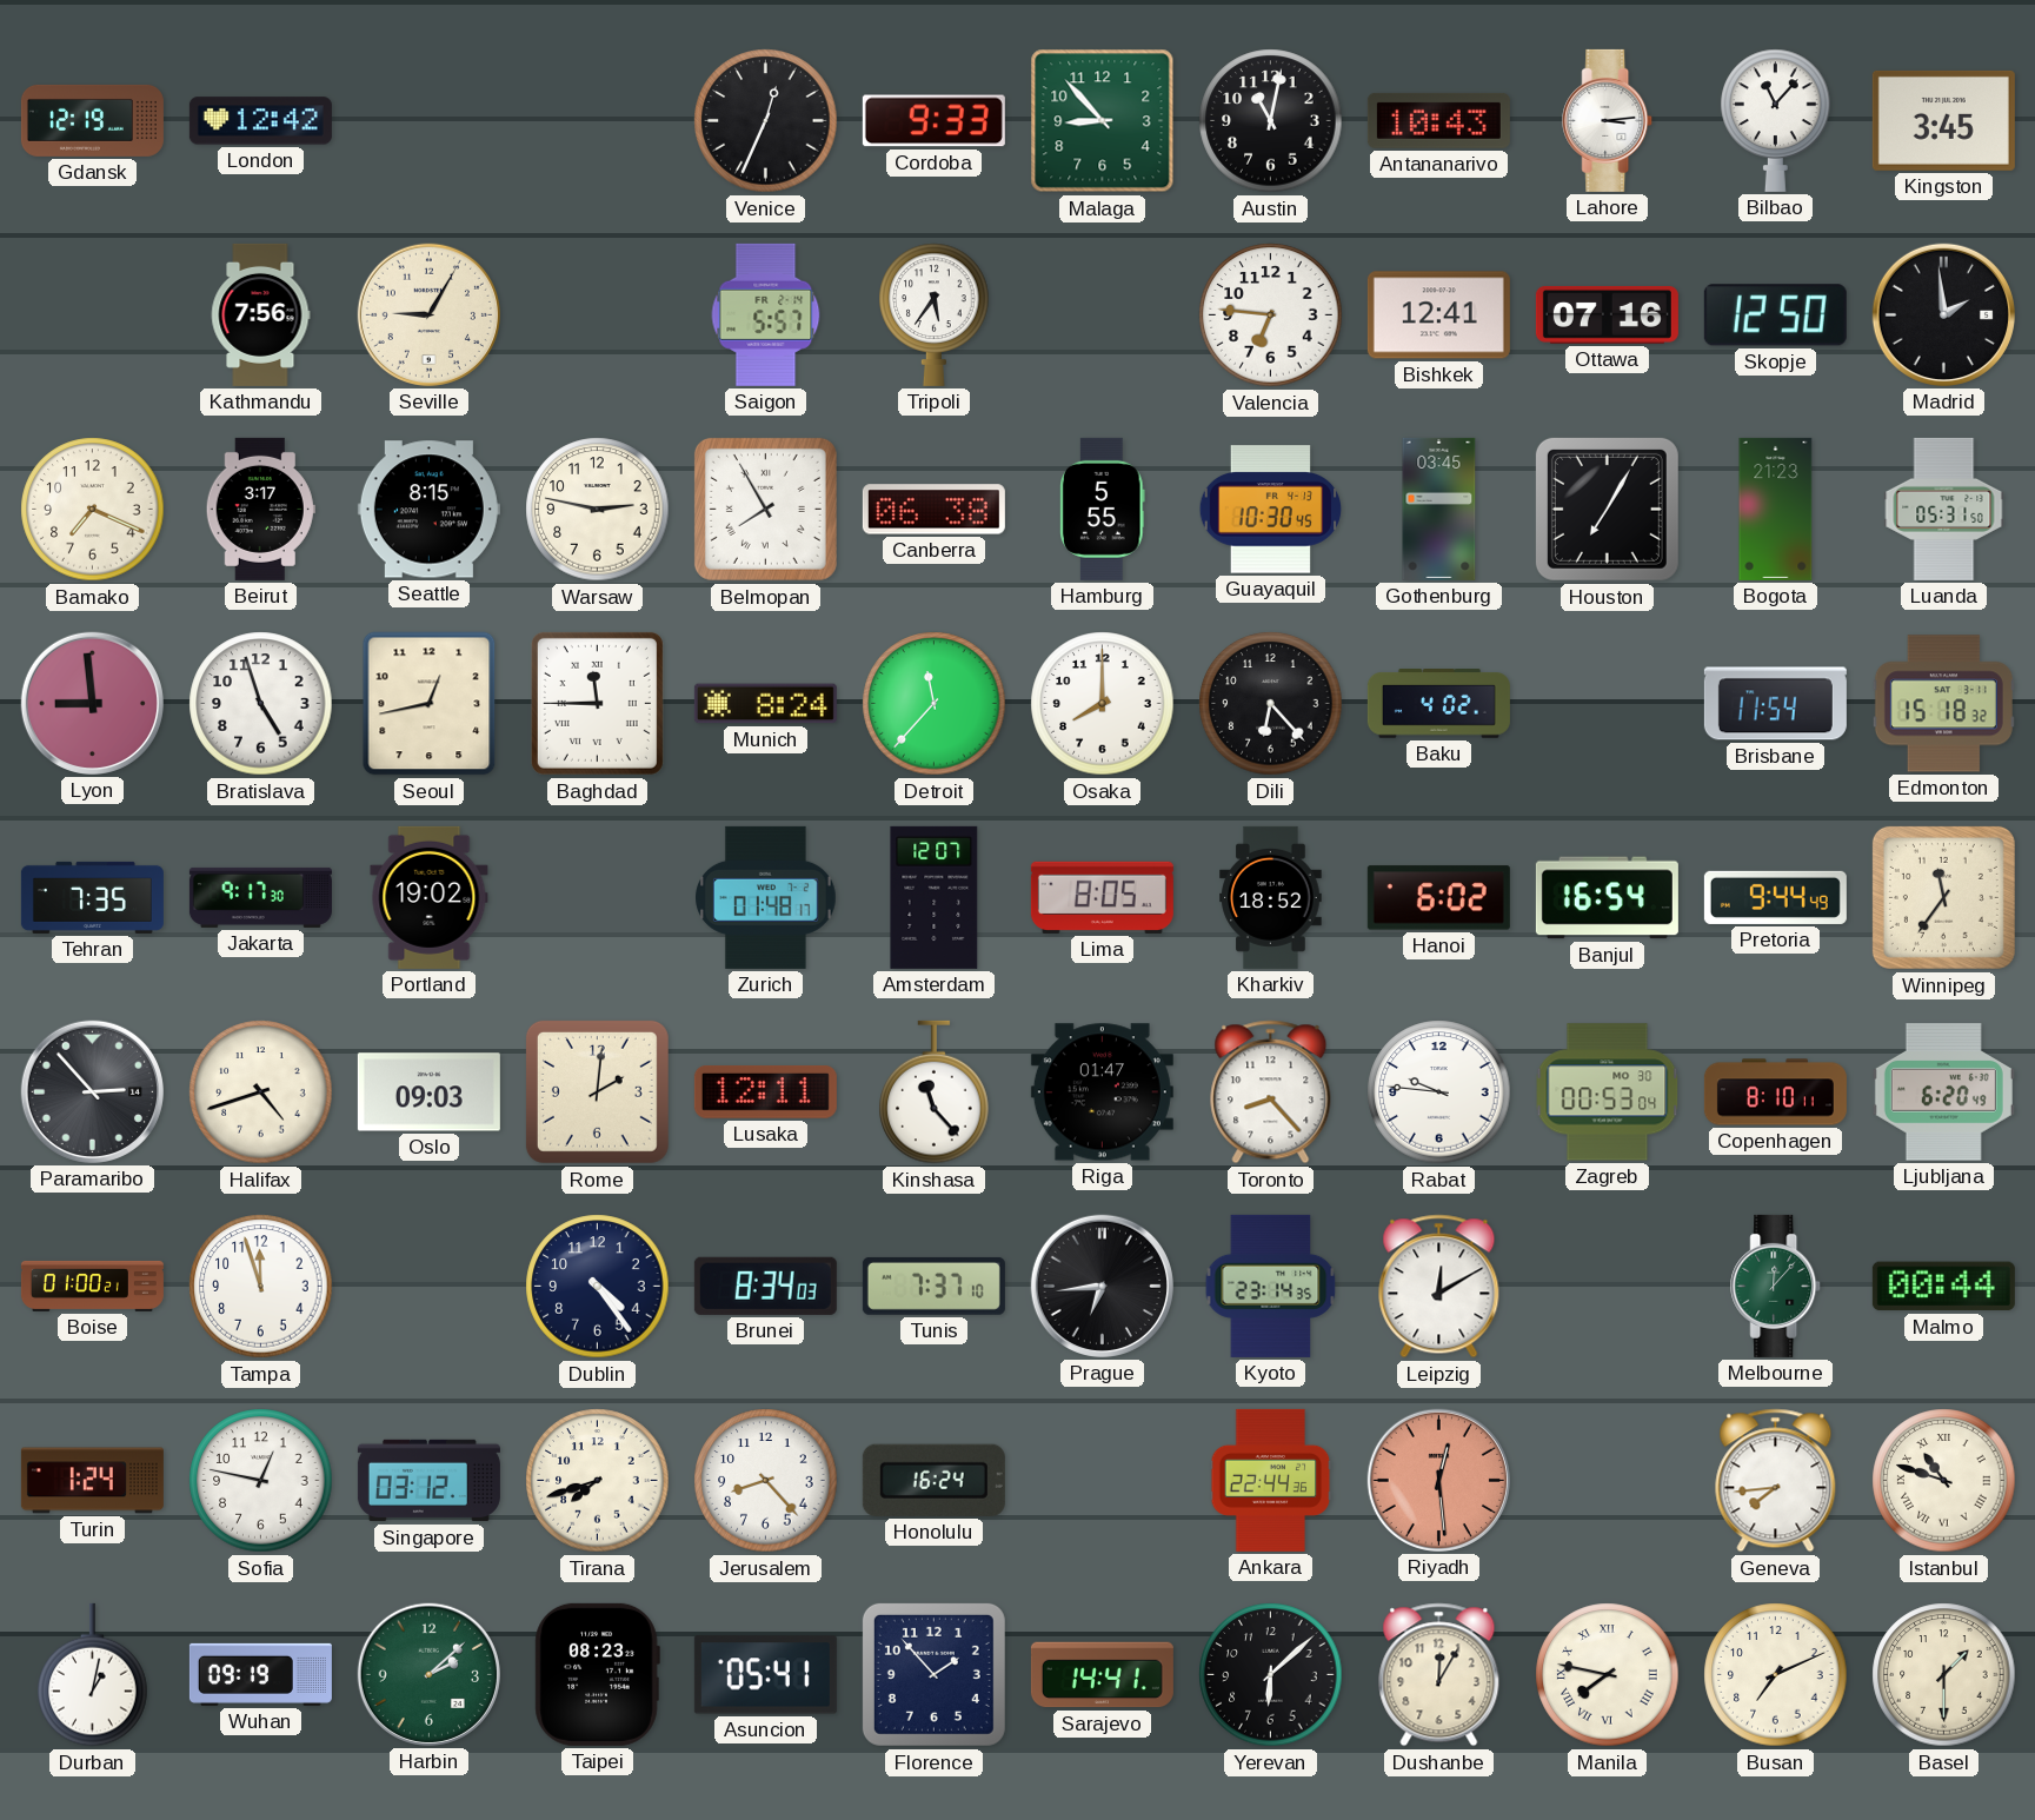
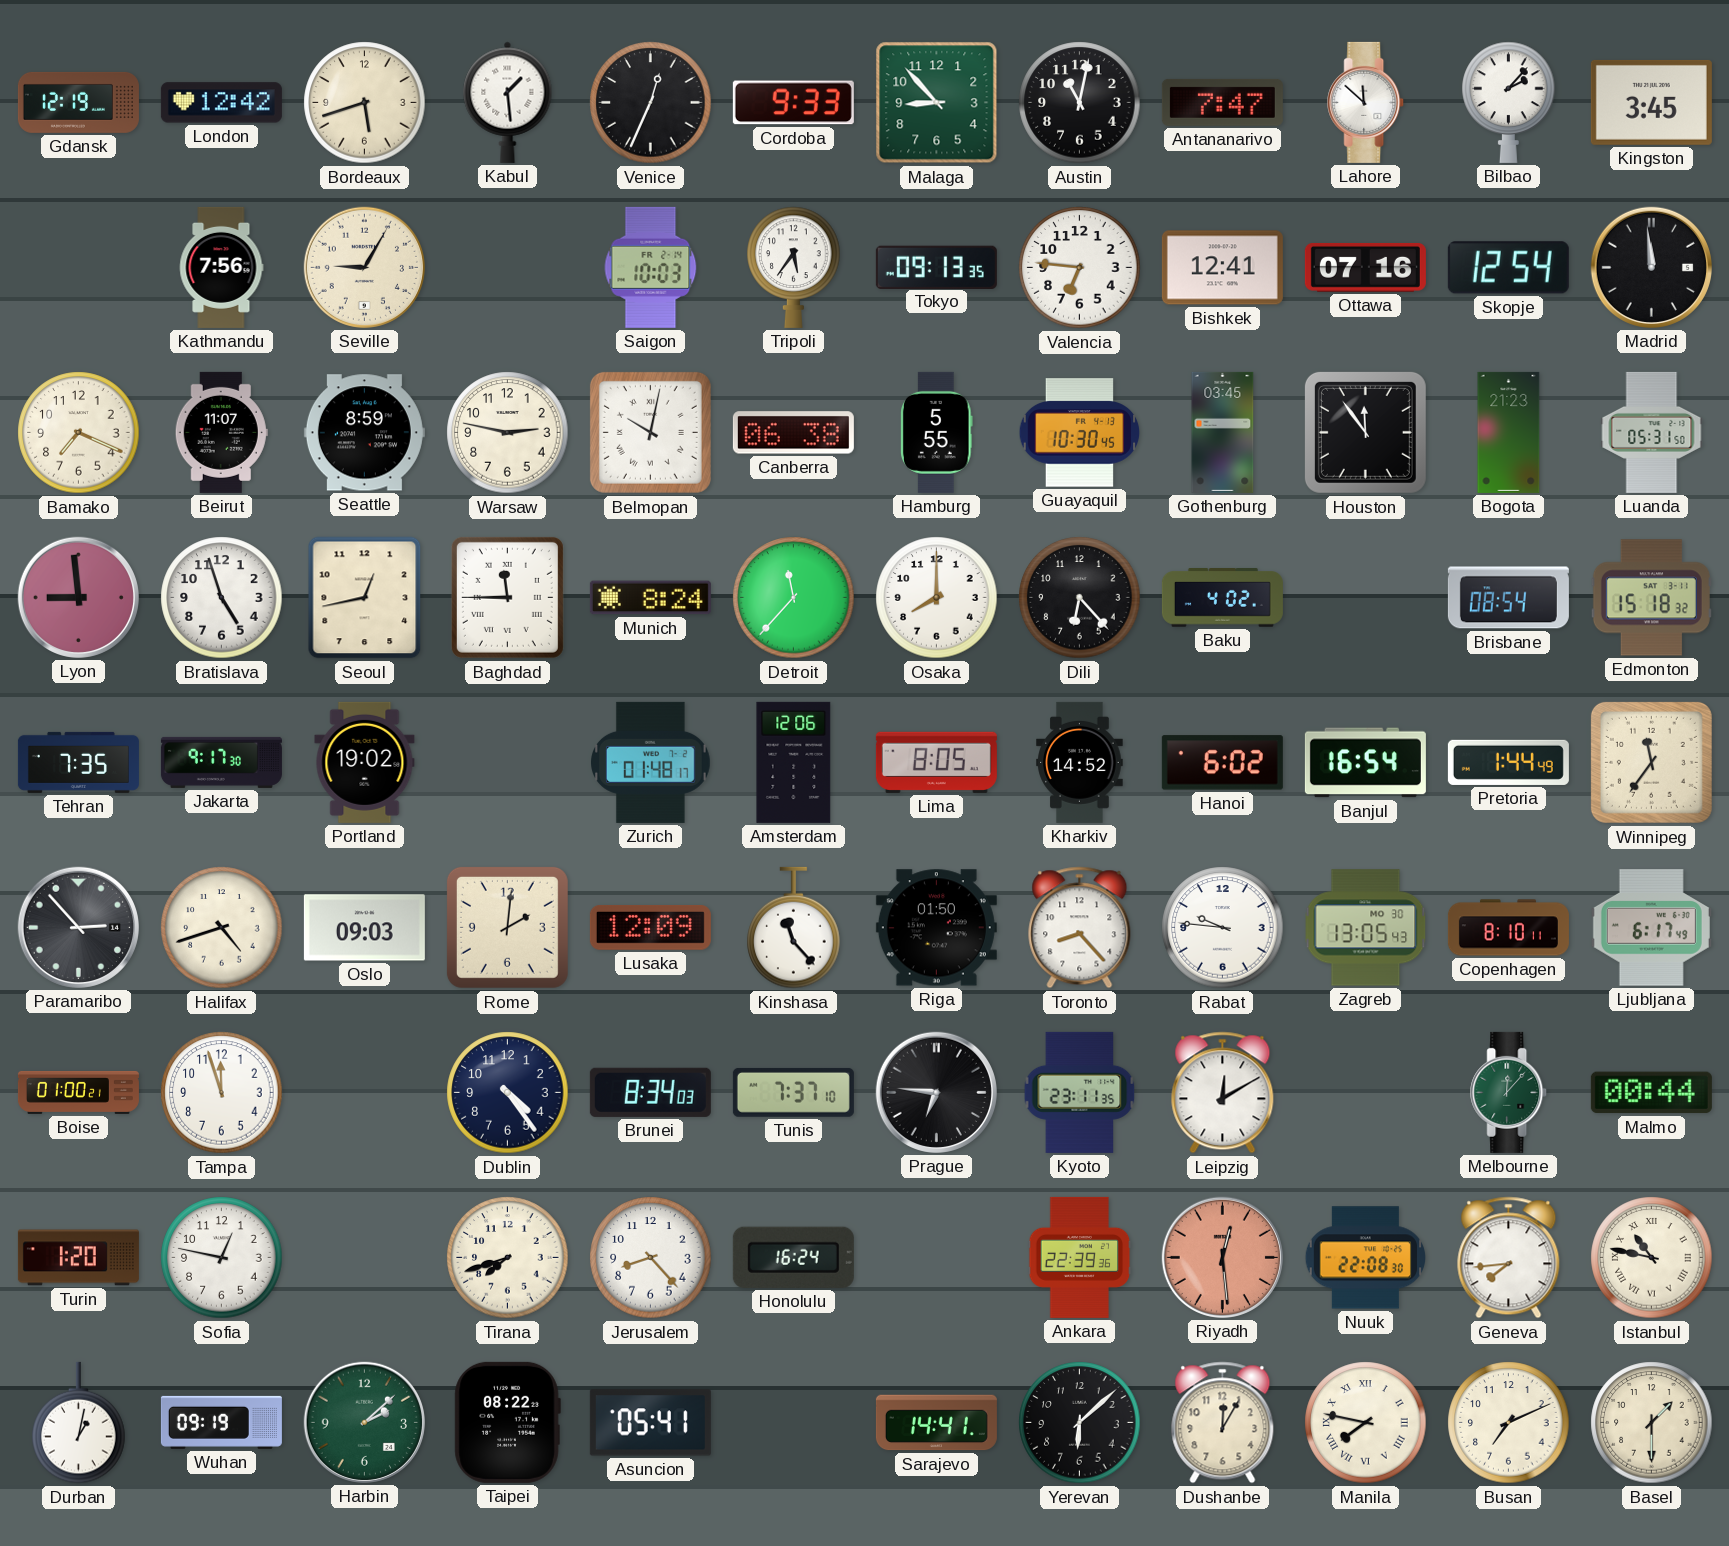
Bordeaux: none -> 5:42 (365, 103)
Kabul: none -> 1:29 (508, 102)
Antananarivo: 10:43 -> 7:47 (1222, 102)
Lahore: 3:14 -> 11:52 (1366, 102)
Bilbao: 11:07 -> 2:07 (1509, 102)
Saigon: 5:57 -> 10:03 (651, 267)
Tokyo: none -> 09:13 (936, 267)
Skopje: 12:50 -> 12:54 (1508, 268)
Madrid: 1:59 -> 11:59 (1651, 267)
Beirut: 3:17 -> 11:07 (221, 432)
Seattle: 8:15 -> 8:59 (364, 433)
Belmopan: 7:55 -> 10:02 (650, 432)
Houston: 7:05 -> 11:54 (1365, 432)
Brisbane: 11:54 -> 08:54 (1508, 598)
Amsterdam: 12:07 -> 12:06 (794, 762)
Kharkiv: 18:52 -> 14:52 (1080, 762)
Pretoria: 9:44 -> 1:44 (1508, 762)
Lusaka: 12:11 -> 12:09 (650, 928)
Riga: 01:47 -> 01:50 (936, 928)
Zagreb: 00:53 -> 13:05 (1366, 928)
Ljubljana: 6:20 -> 6:17 (1651, 928)
Prague: 6:44 -> 6:46 (936, 1092)
Kyoto: 23:14 -> 23:11 (1080, 1092)
Turin: 1:24 -> 1:20 (78, 1258)
Singapore: 03:12 -> none (428, 1481)
Ankara: 22:44 -> 22:39 (1080, 1257)
Nuuk: none -> 22:08 (1366, 1258)
Istanbul: 10:48 -> 10:47 (1652, 1258)
Taipei: 08:23 -> 08:22 (507, 1422)
Florence: 1:53 -> none (933, 1674)
